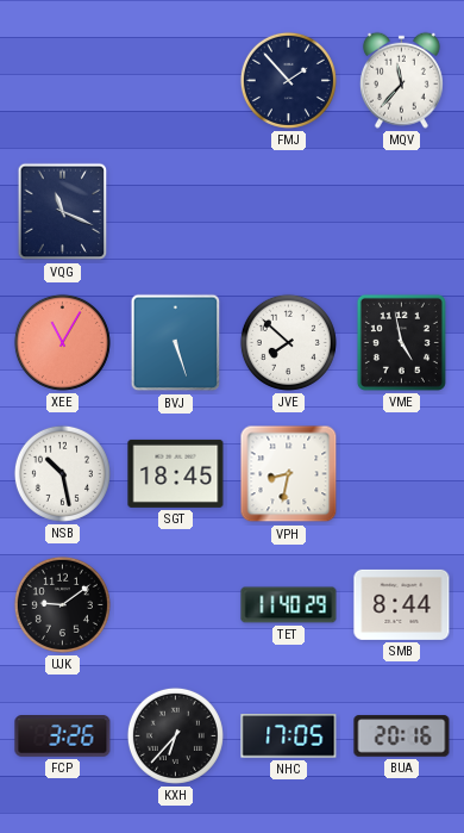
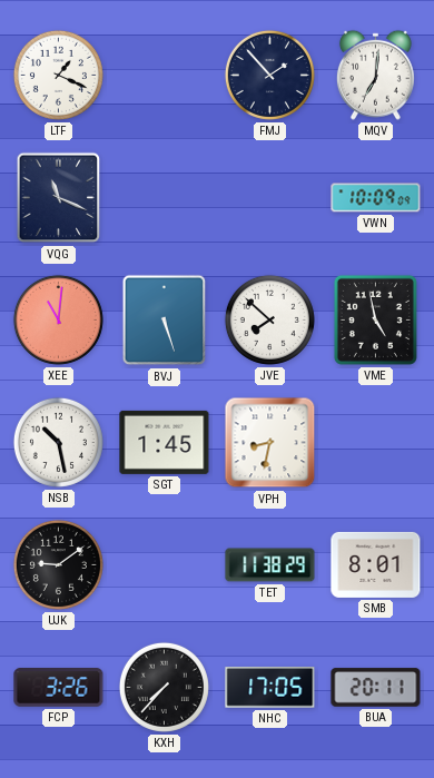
LTF: none -> 1:19 (58, 75)
MQV: 11:37 -> 7:01 (375, 75)
VWN: none -> 10:09 (376, 198)
XEE: 11:05 -> 11:01 (58, 319)
SGT: 18:45 -> 1:45 (165, 442)
TET: 11:40 -> 11:38 (270, 565)
SMB: 8:44 -> 8:01 (376, 564)
KXH: 6:37 -> 7:37 (164, 687)
BUA: 20:16 -> 20:11 (376, 688)
